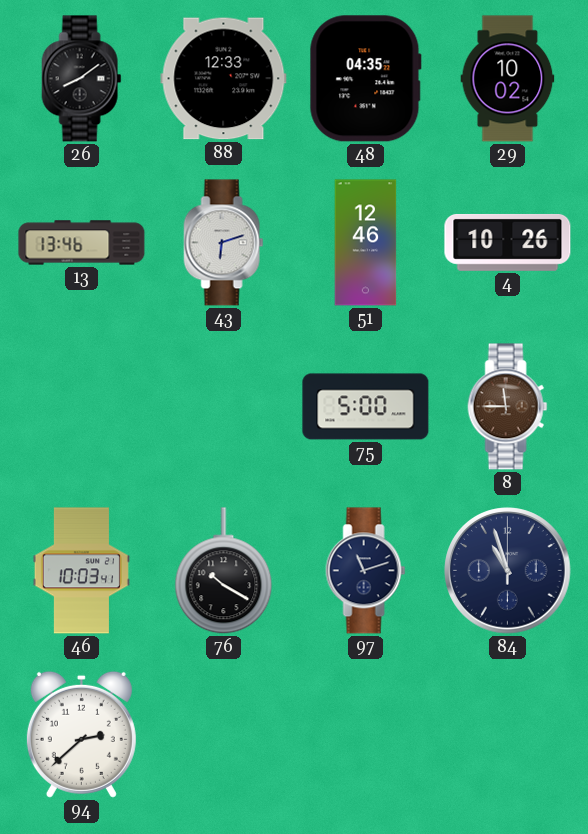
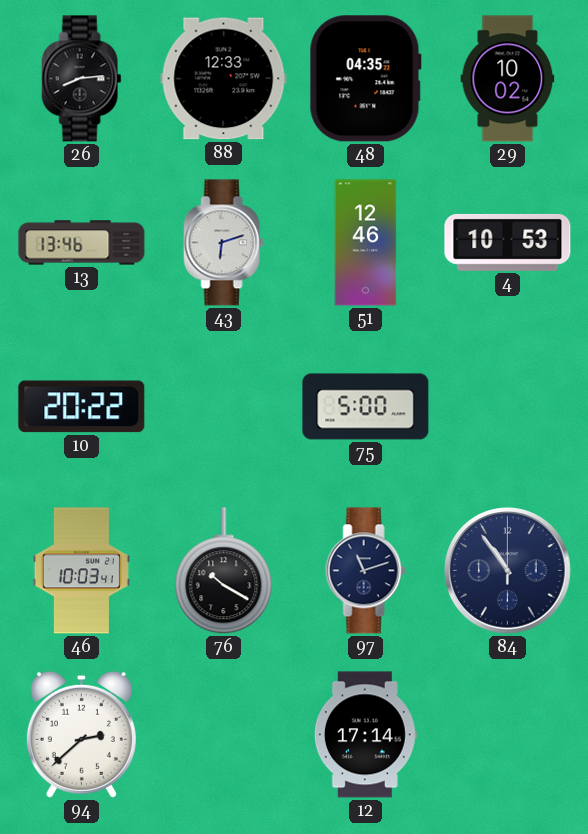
26: 8:09 -> 8:14 (82, 79)
4: 10:26 -> 10:53 (508, 242)
10: none -> 20:22 (82, 407)
8: 11:45 -> none (508, 407)
84: 10:57 -> 10:54 (508, 571)
12: none -> 17:14 (365, 735)
